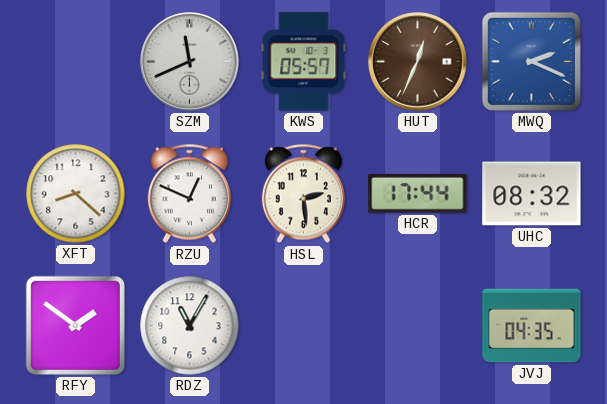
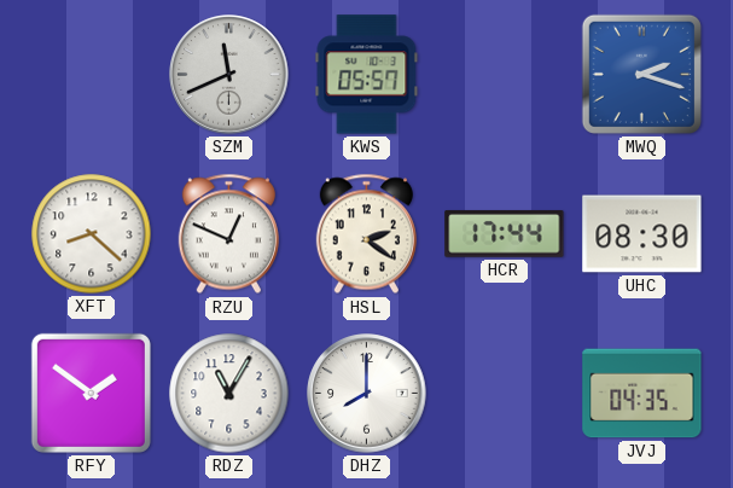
HUT: 12:34 -> none (418, 62)
MWQ: 2:19 -> 2:18 (641, 74)
HSL: 2:29 -> 2:21 (366, 234)
UHC: 08:32 -> 08:30 (642, 234)
DHZ: none -> 8:00 (367, 394)
